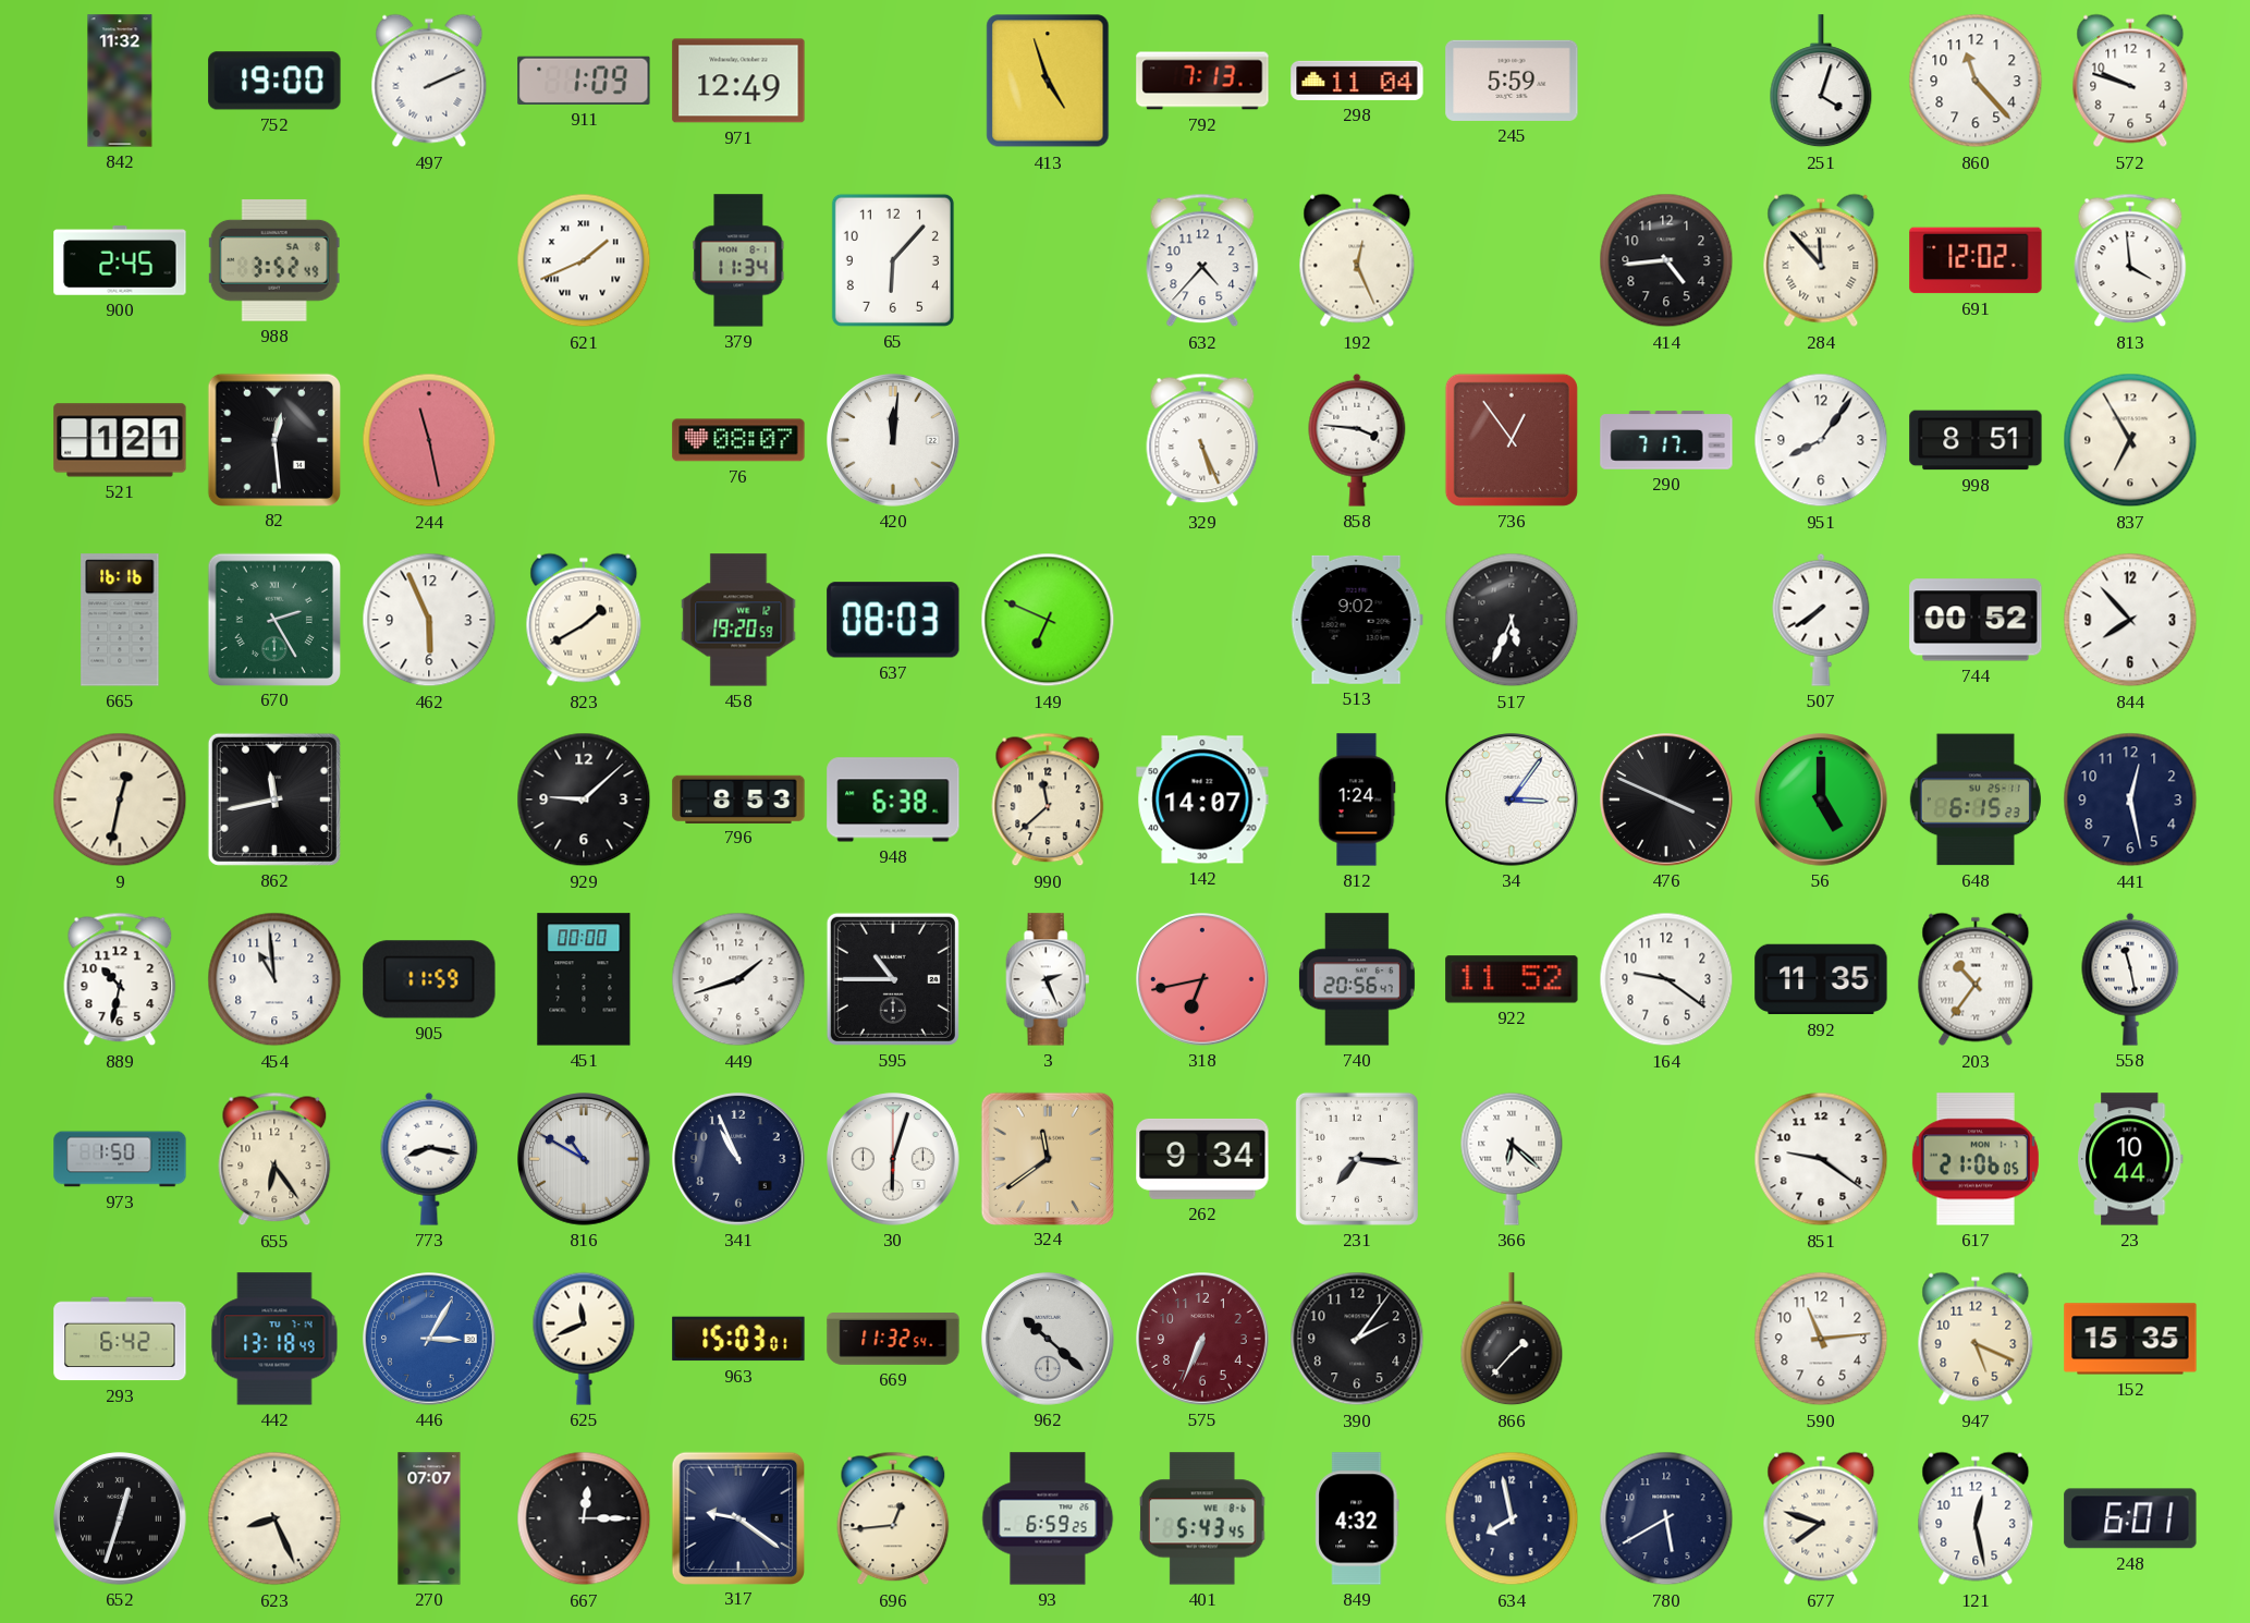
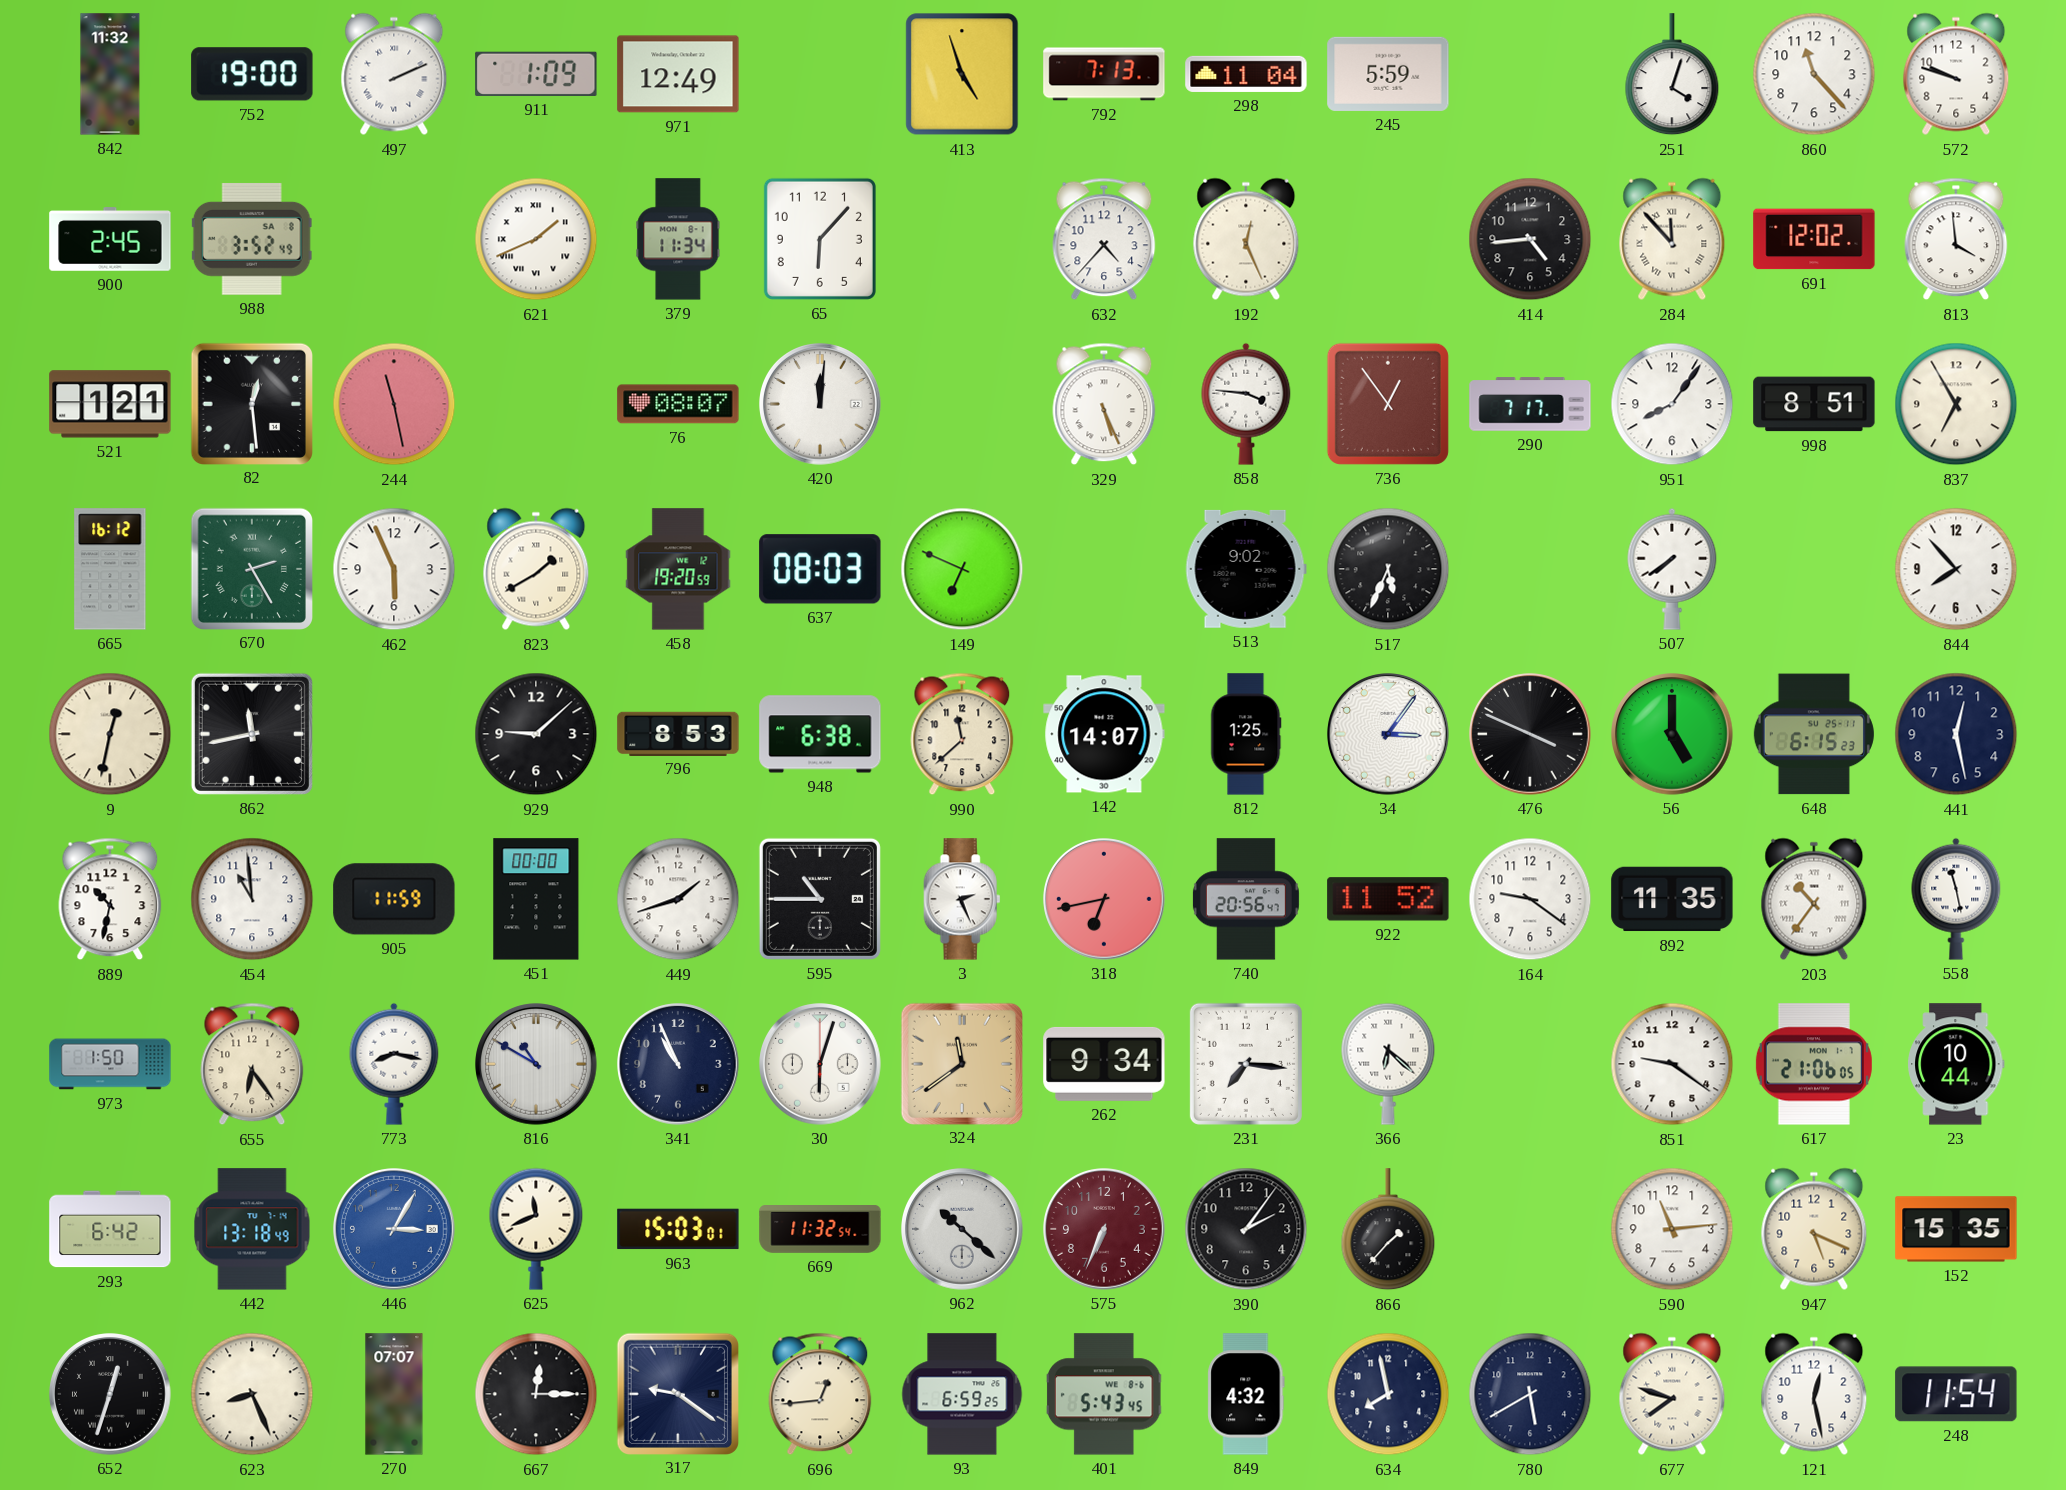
665: 16:16 -> 16:12 (110, 569)
744: 00:52 -> none (1976, 620)
812: 1:24 -> 1:25 (1246, 734)
248: 6:01 -> 11:54 (1956, 1394)
